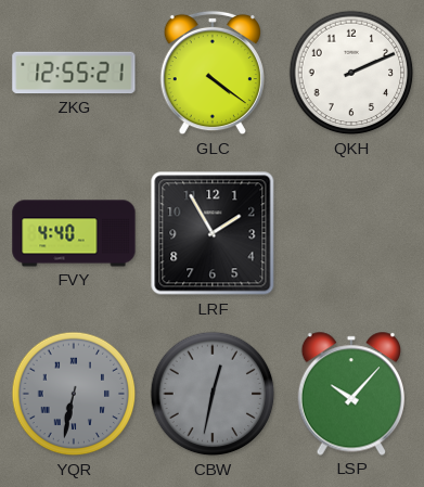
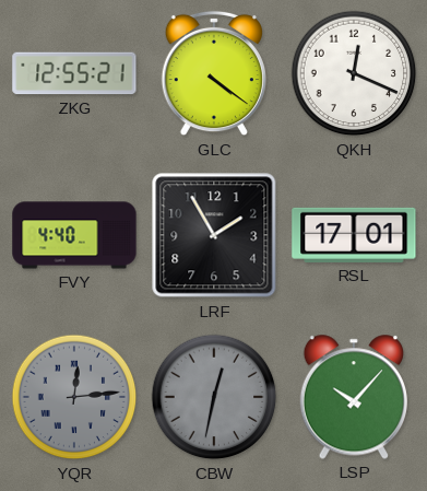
QKH: 2:11 -> 12:19 (354, 73)
RSL: none -> 17:01 (354, 235)
YQR: 6:32 -> 12:14 (74, 397)
